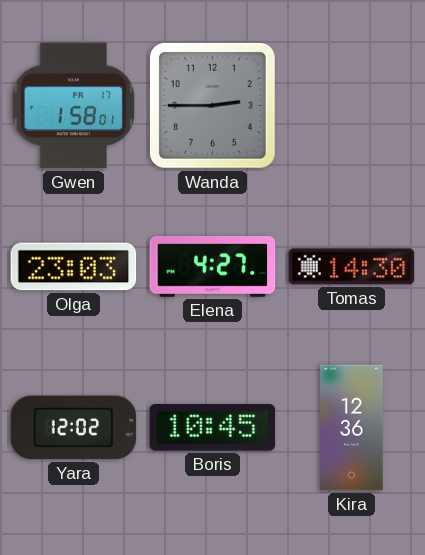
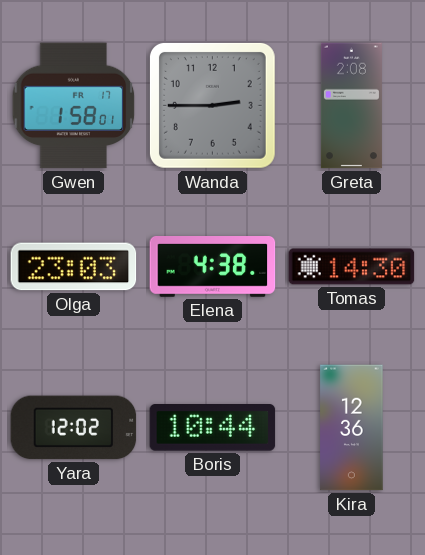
Greta: none -> 2:08 (351, 106)
Elena: 4:27 -> 4:38 (213, 267)
Boris: 10:45 -> 10:44 (213, 428)
